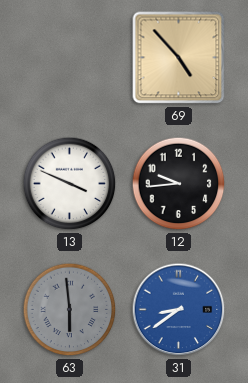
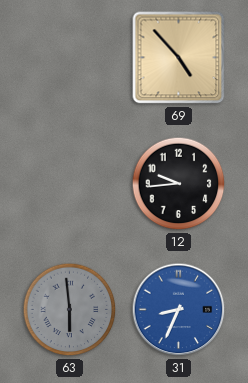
13: 3:49 -> none (70, 184)
31: 8:39 -> 8:34 (179, 310)
